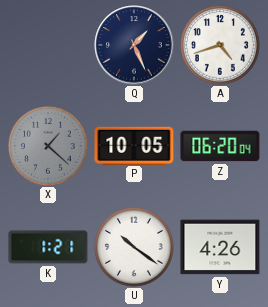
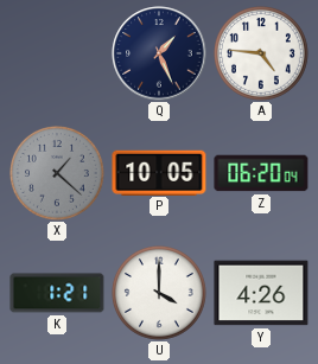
A: 4:42 -> 4:46 (262, 55)
U: 10:21 -> 4:00 (160, 294)
